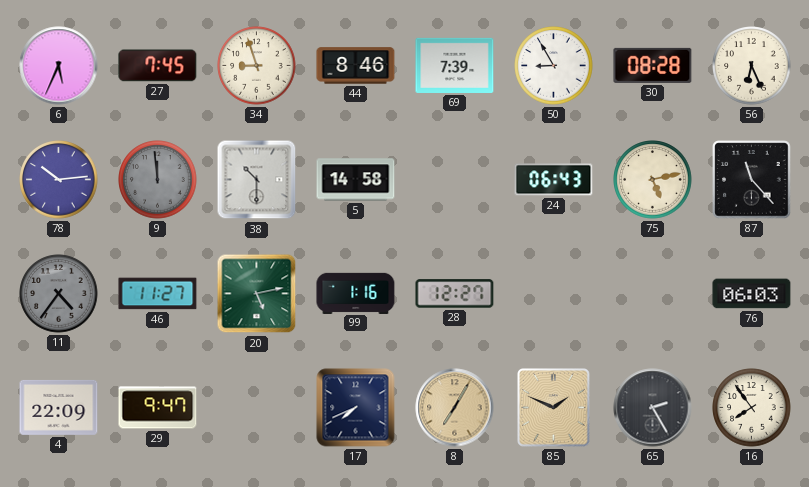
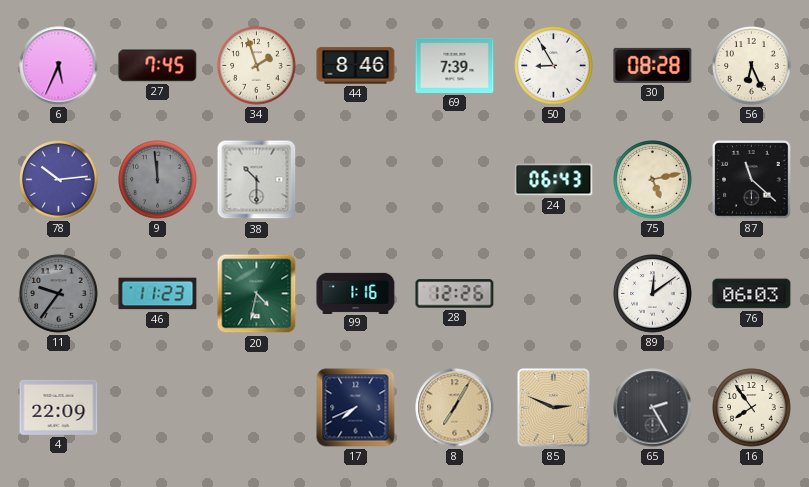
34: 8:57 -> 1:57 (257, 66)
5: 14:58 -> none (356, 180)
87: 11:23 -> 11:22 (752, 180)
11: 4:36 -> 9:36 (59, 294)
46: 11:27 -> 11:23 (158, 294)
20: 5:13 -> 4:32 (257, 294)
28: 12:27 -> 12:26 (455, 294)
89: none -> 12:09 (653, 294)
29: 9:47 -> none (158, 408)
85: 1:49 -> 2:49 (554, 408)
